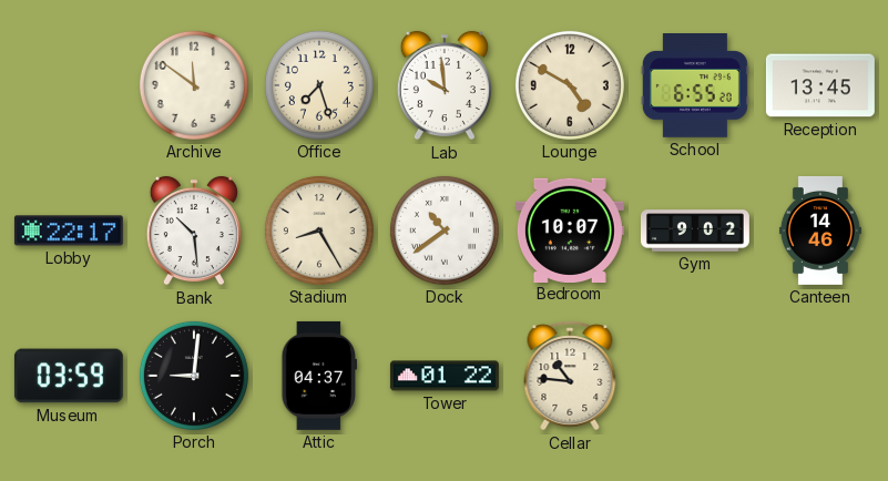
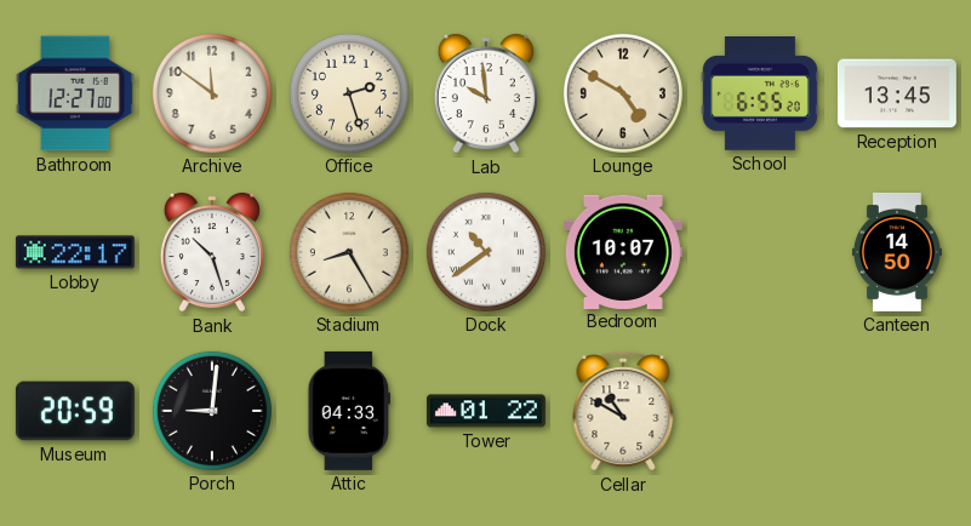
Bathroom: none -> 12:27 (75, 93)
Office: 7:27 -> 2:27 (349, 93)
Bank: 10:29 -> 10:27 (212, 252)
Gym: 9:02 -> none (695, 231)
Canteen: 14:46 -> 14:50 (897, 252)
Museum: 03:59 -> 20:59 (75, 411)
Attic: 04:37 -> 04:33 (349, 411)
Cellar: 10:46 -> 10:50 (623, 411)
